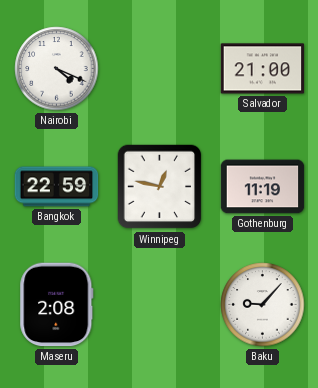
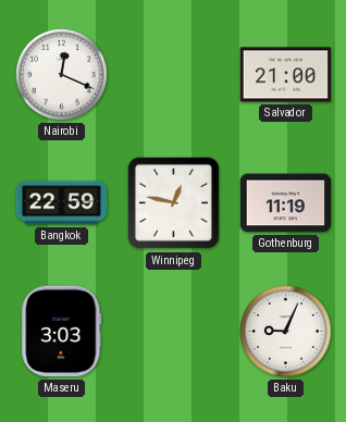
Nairobi: 4:19 -> 12:19 (62, 75)
Maseru: 2:08 -> 3:03 (62, 332)
Baku: 9:07 -> 9:04 (286, 332)
